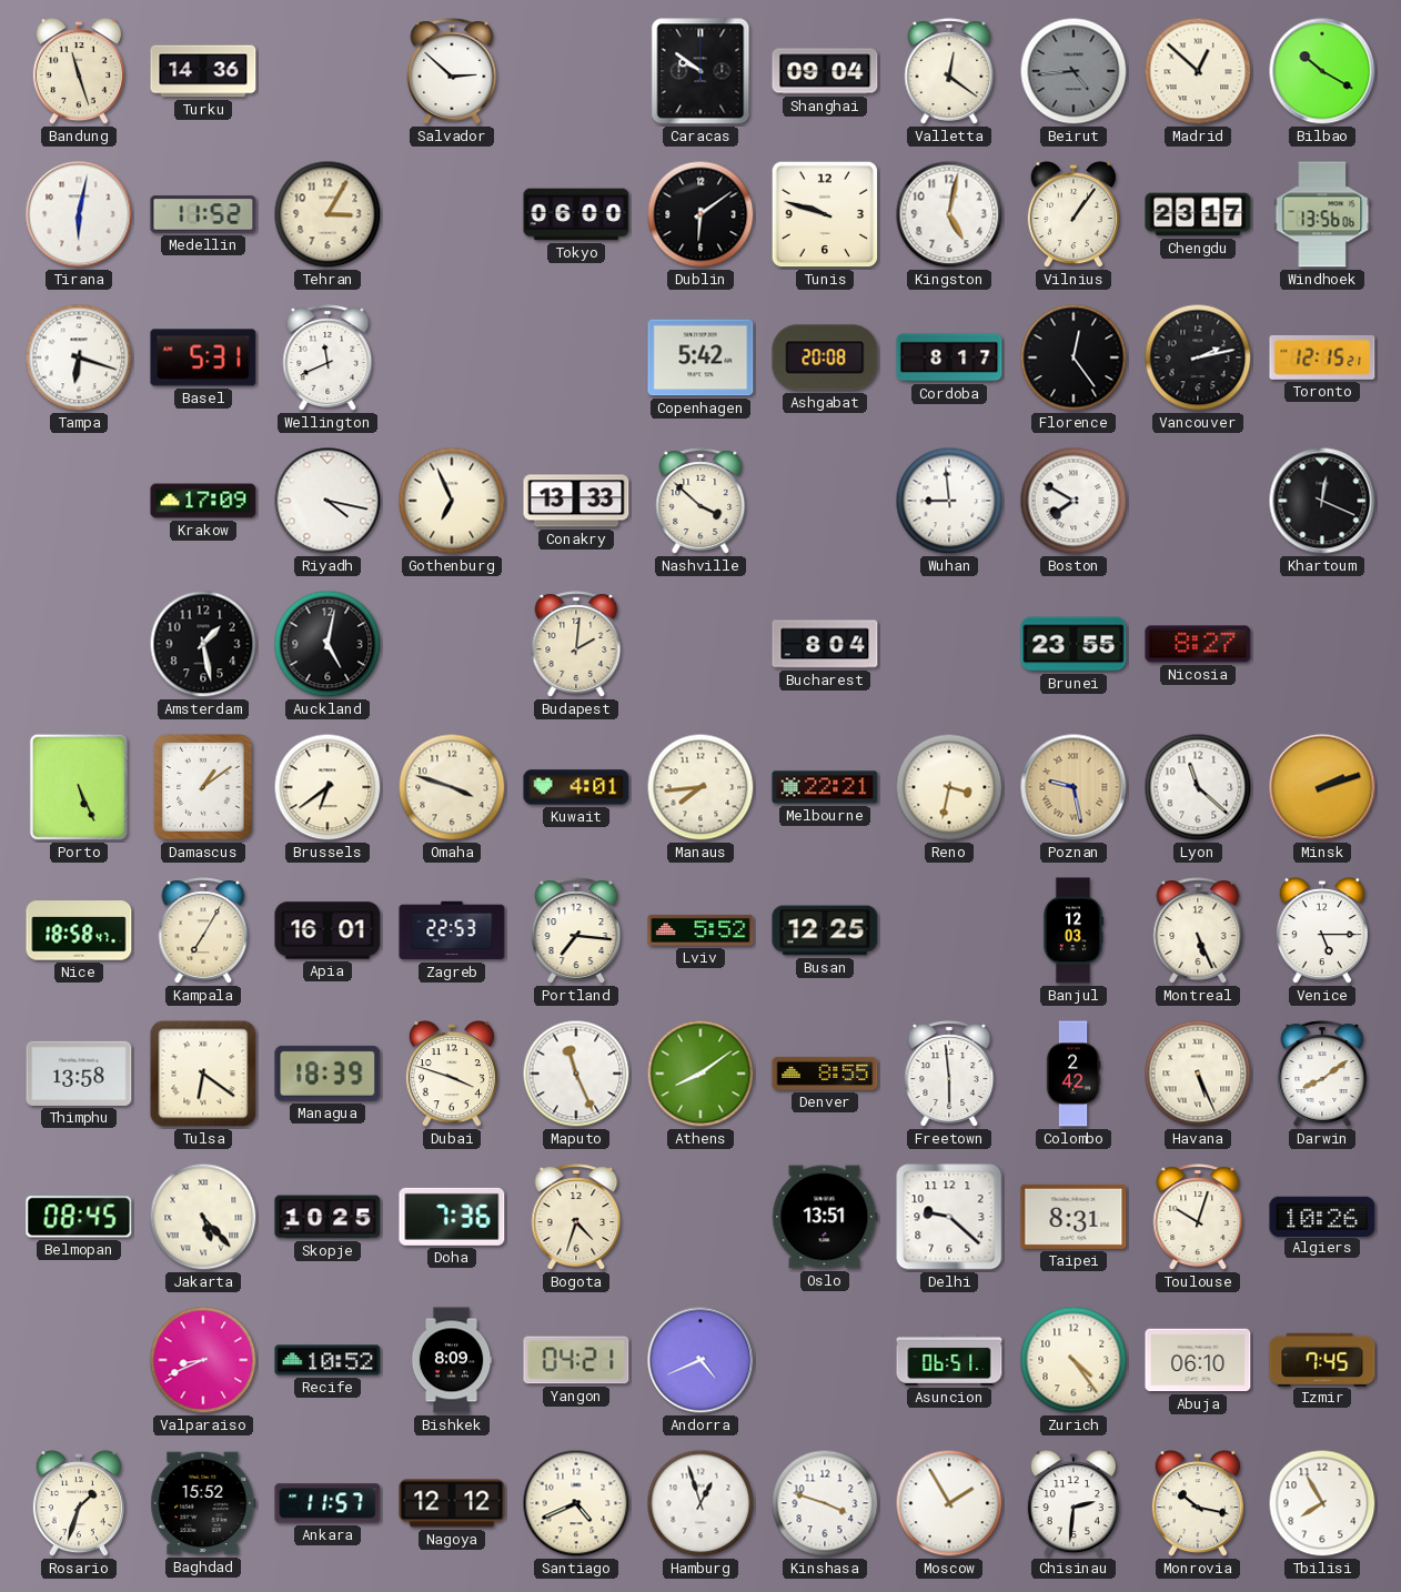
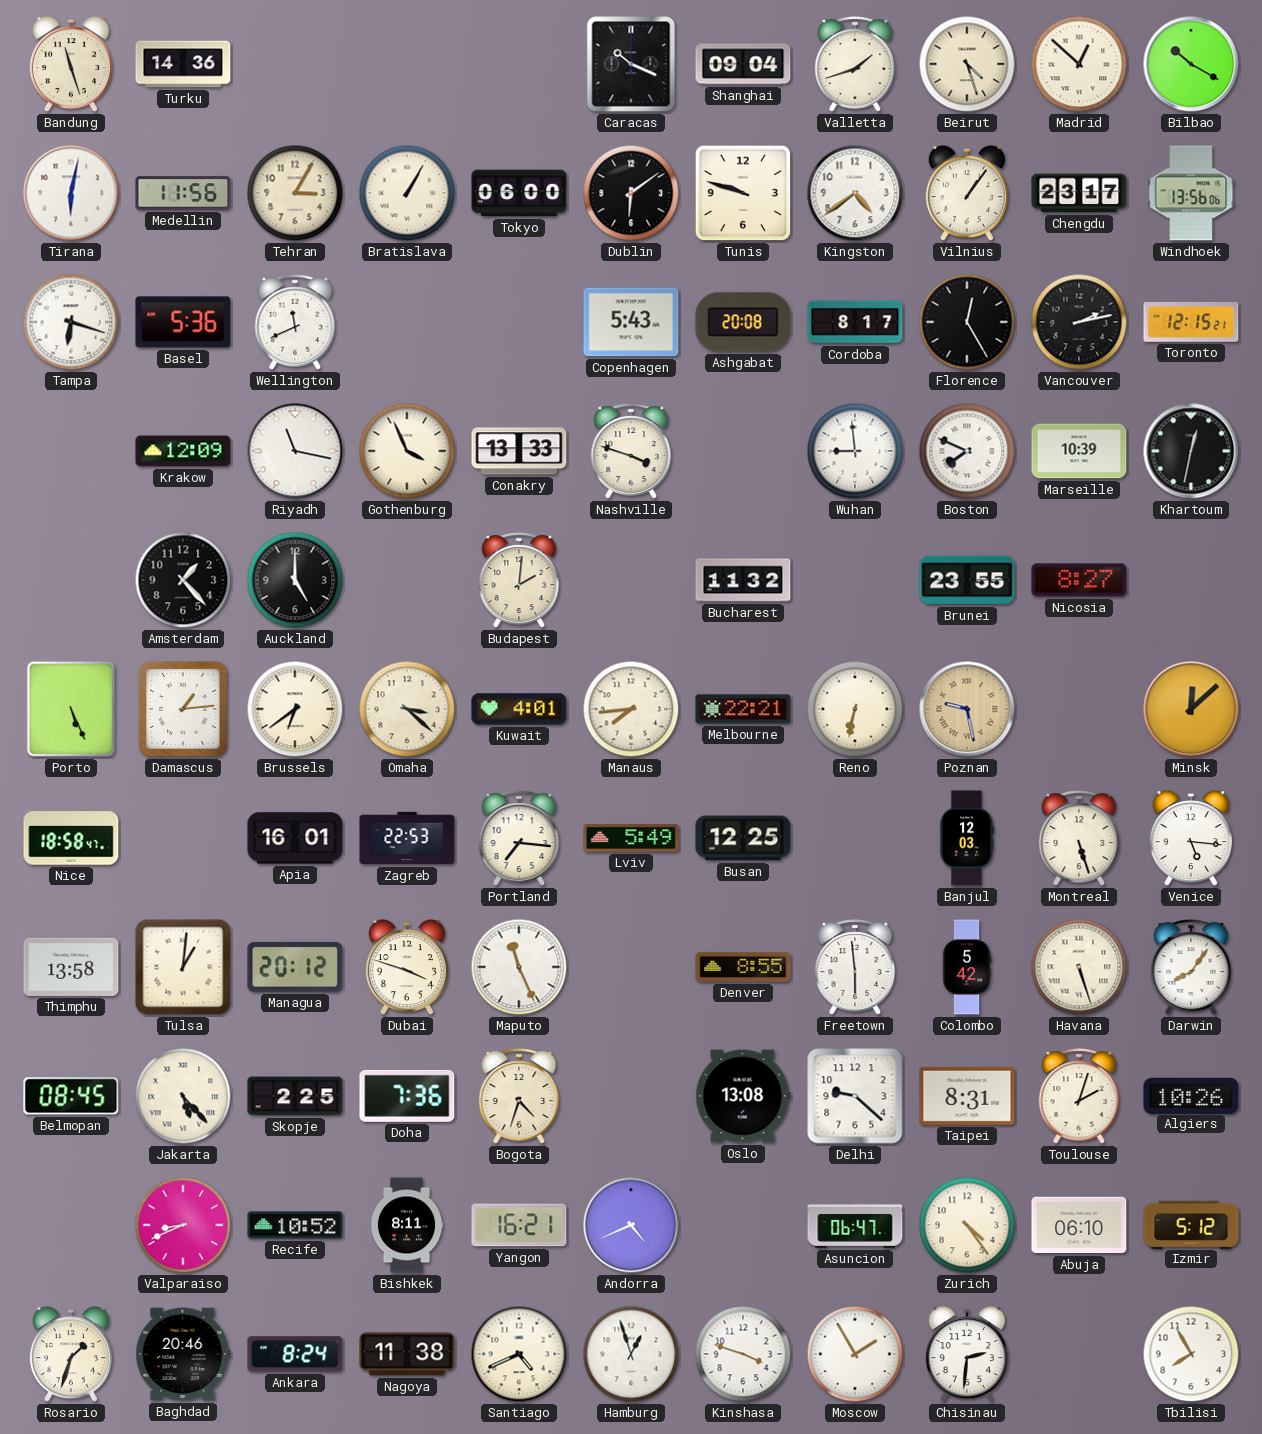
Salvador: 2:52 -> none (452, 71)
Caracas: 9:51 -> 10:19 (631, 64)
Valletta: 12:21 -> 1:42 (855, 64)
Beirut: 4:44 -> 4:27 (967, 64)
Beirut dial: grey -> cream (967, 64)
Medellin: 11:52 -> 11:56 (183, 193)
Bratislava: none -> 1:05 (407, 193)
Kingston: 5:02 -> 4:39 (855, 193)
Basel: 5:31 -> 5:36 (183, 322)
Copenhagen: 5:42 -> 5:43 (631, 322)
Florence: 12:24 -> 12:25 (967, 322)
Krakow: 17:09 -> 12:09 (183, 451)
Riyadh: 4:17 -> 11:17 (295, 451)
Gothenburg: 6:56 -> 3:56 (407, 451)
Nashville: 3:52 -> 3:48 (631, 451)
Boston: 7:50 -> 7:49 (967, 451)
Marseille: none -> 10:39 (1079, 451)
Khartoum: 12:19 -> 12:32 (1191, 451)
Amsterdam: 1:28 -> 1:23 (183, 580)
Auckland: 5:02 -> 5:00 (295, 580)
Bucharest: 8:04 -> 11:32 (743, 580)
Damascus: 1:09 -> 1:14 (183, 709)
Omaha: 3:48 -> 3:22 (407, 709)
Reno: 3:32 -> 6:32 (855, 709)
Lyon: 11:22 -> none (1198, 787)
Minsk: 2:12 -> 12:08 (1191, 709)
Kampala: 7:05 -> none (203, 930)
Lviv: 5:52 -> 5:49 (631, 838)
Montreal: 5:26 -> 5:27 (1079, 838)
Venice: 5:15 -> 5:16 (1191, 839)
Tulsa: 6:21 -> 1:01 (183, 967)
Managua: 18:39 -> 20:12 (295, 967)
Athens: 8:09 -> none (700, 1074)
Colombo: 2:42 -> 5:42 (967, 967)
Havana: 5:26 -> 5:27 (1079, 967)
Darwin: 8:09 -> 8:06 (1191, 967)
Skopje: 10:25 -> 2:25 (295, 1096)
Oslo: 13:51 -> 13:08 (743, 1096)
Toulouse: 10:03 -> 2:03 (1079, 1096)
Bishkek: 8:09 -> 8:11 (407, 1225)
Yangon: 04:21 -> 16:21 (519, 1225)
Asuncion: 06:51 -> 06:47 (855, 1225)
Izmir: 7:45 -> 5:12 (1191, 1224)
Baghdad: 15:52 -> 20:46 (183, 1354)
Ankara: 11:57 -> 8:24 (295, 1354)
Nagoya: 12:12 -> 11:38 (407, 1354)
Monrovia: 10:17 -> none (1198, 1504)
